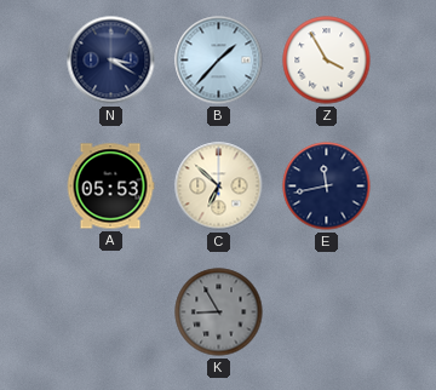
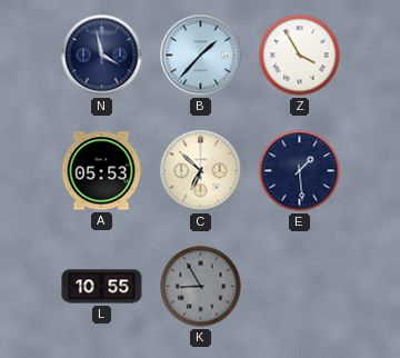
N: 3:20 -> 3:58 (102, 56)
E: 11:43 -> 1:29 (300, 171)
L: none -> 10:55 (102, 287)
